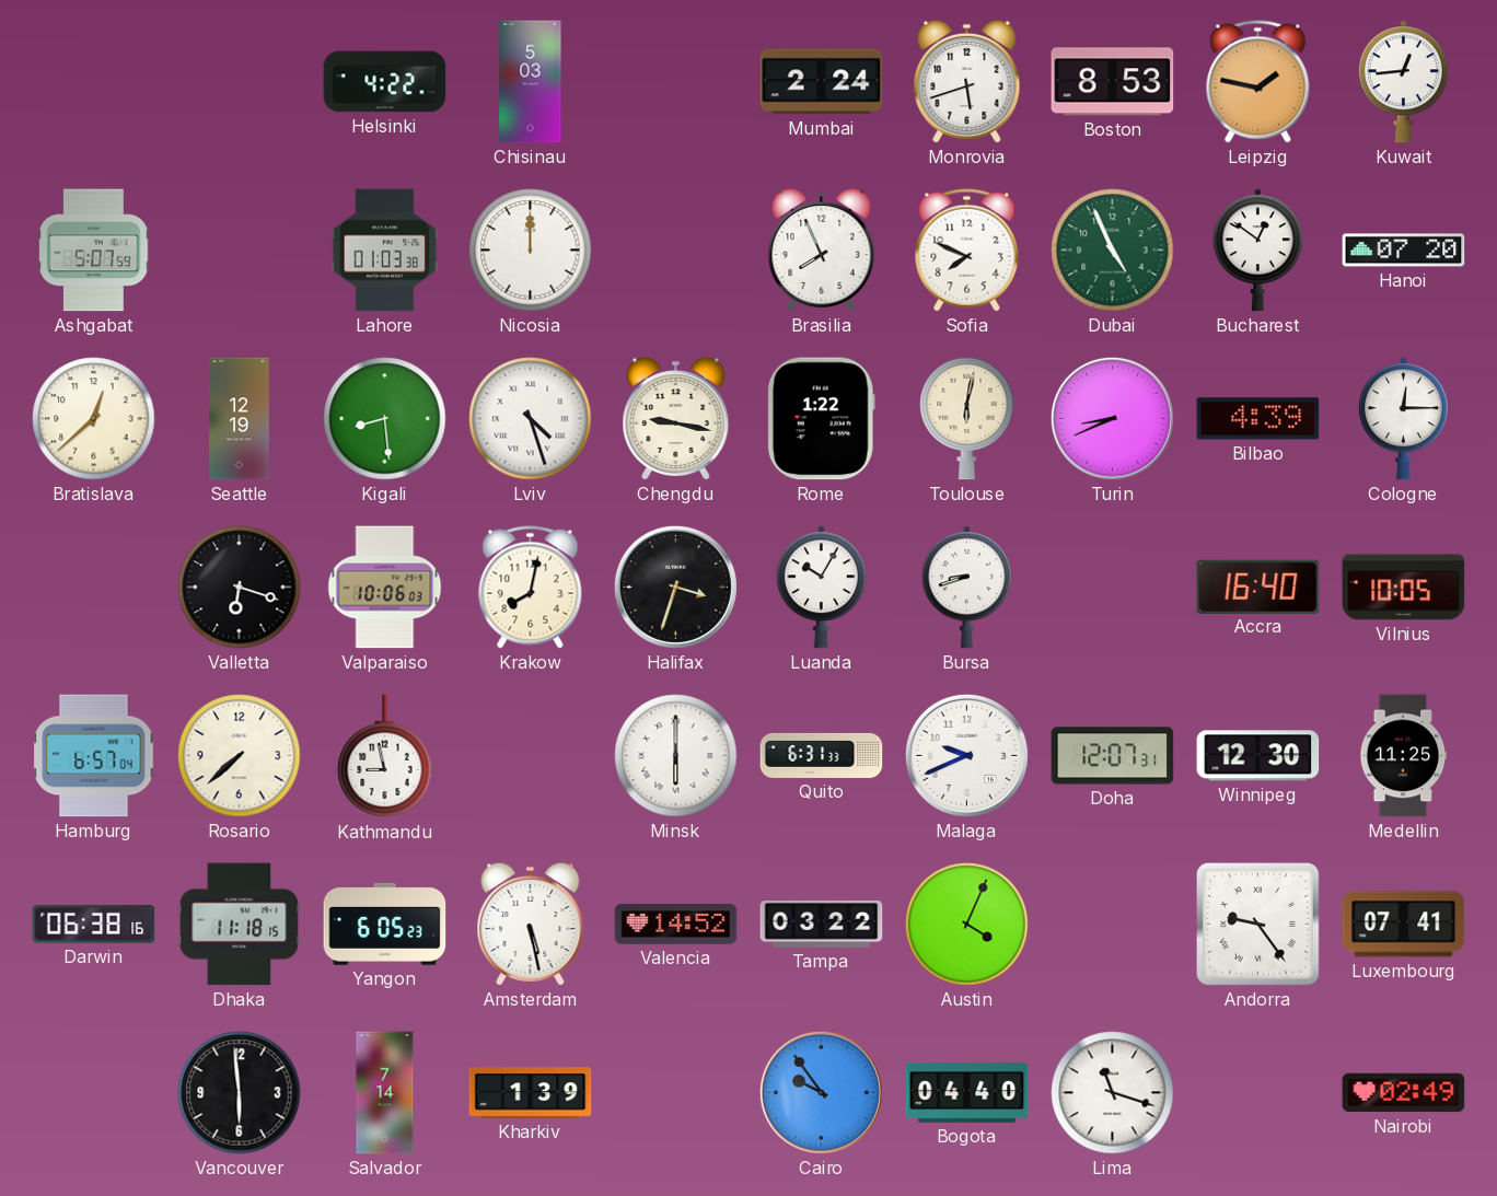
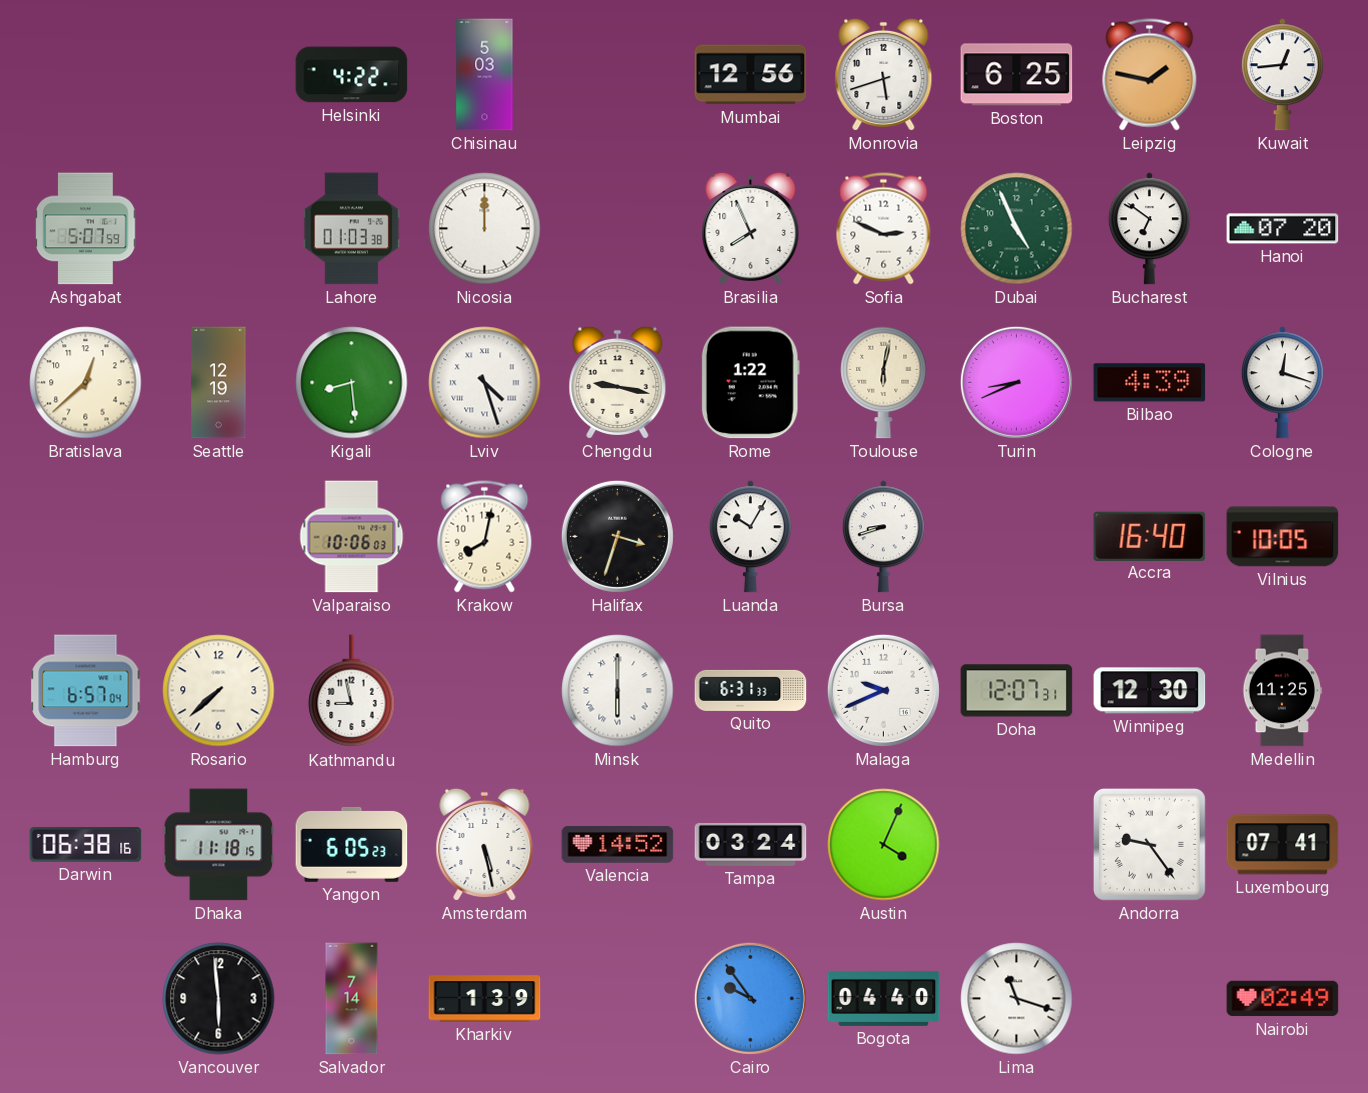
Mumbai: 2:24 -> 12:56 (751, 75)
Boston: 8:53 -> 6:25 (1017, 75)
Sofia: 7:49 -> 2:49 (884, 229)
Bucharest: 12:51 -> 6:51 (1149, 229)
Cologne: 12:15 -> 12:18 (1282, 383)
Valletta: 6:18 -> none (240, 588)
Tampa: 03:22 -> 03:24 (751, 844)
